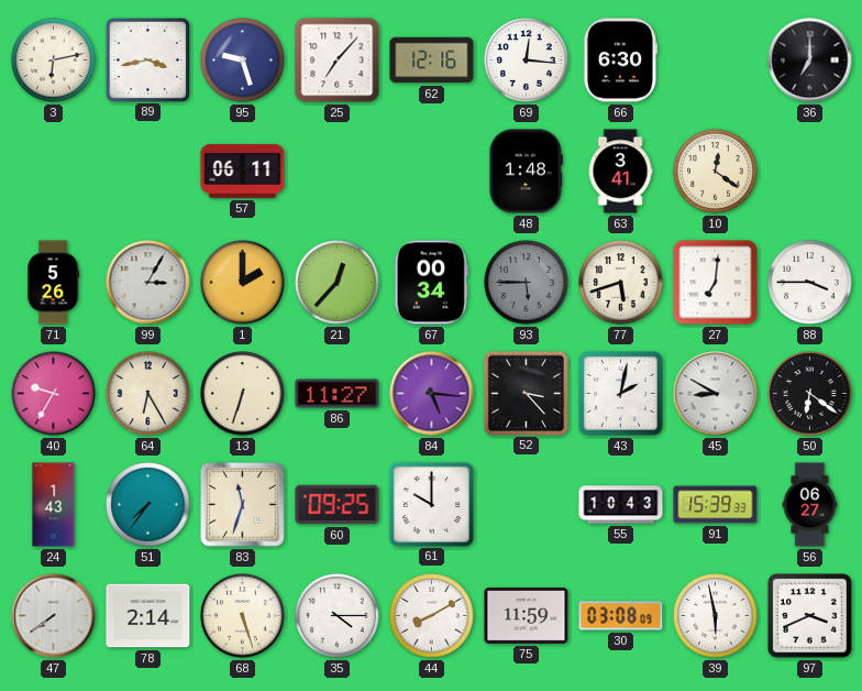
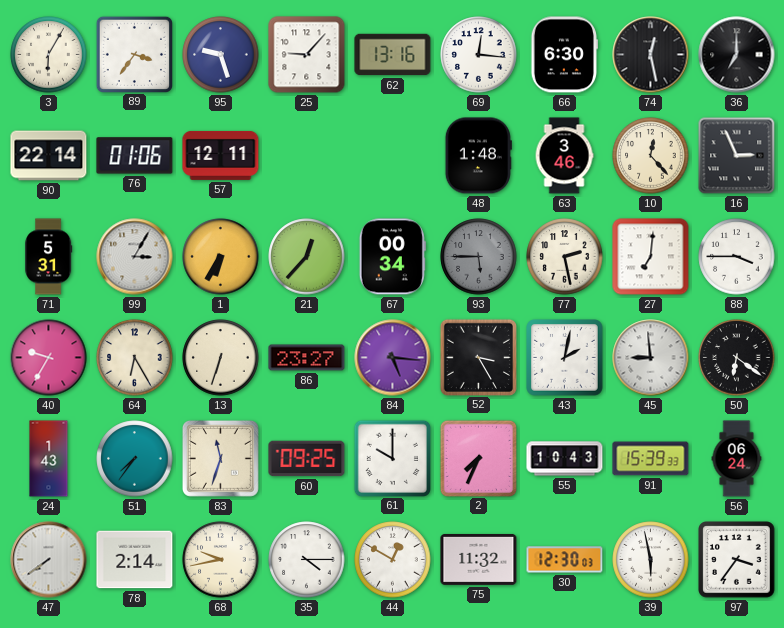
3: 6:13 -> 6:05 (49, 55)
89: 3:43 -> 3:36 (134, 54)
25: 7:07 -> 9:07 (307, 55)
62: 12:16 -> 13:16 (393, 55)
74: none -> 12:28 (651, 55)
90: none -> 22:14 (49, 156)
76: none -> 01:06 (135, 156)
57: 06:11 -> 12:11 (221, 155)
63: 3:41 -> 3:46 (564, 156)
10: 12:21 -> 12:23 (651, 156)
16: none -> 2:56 (737, 156)
71: 5:26 -> 5:31 (49, 257)
1: 2:00 -> 6:35 (221, 257)
77: 5:42 -> 2:28 (565, 257)
86: 11:27 -> 23:27 (307, 358)
52: 3:23 -> 3:25 (478, 357)
45: 8:50 -> 8:59 (651, 358)
2: none -> 7:34 (478, 458)
56: 06:27 -> 06:24 (737, 459)
68: 5:27 -> 9:43 (221, 560)
44: 8:10 -> 12:50 (393, 560)
75: 11:59 -> 11:32 (479, 559)
30: 03:08 -> 12:30 (565, 560)
97: 3:41 -> 3:36 (737, 560)
